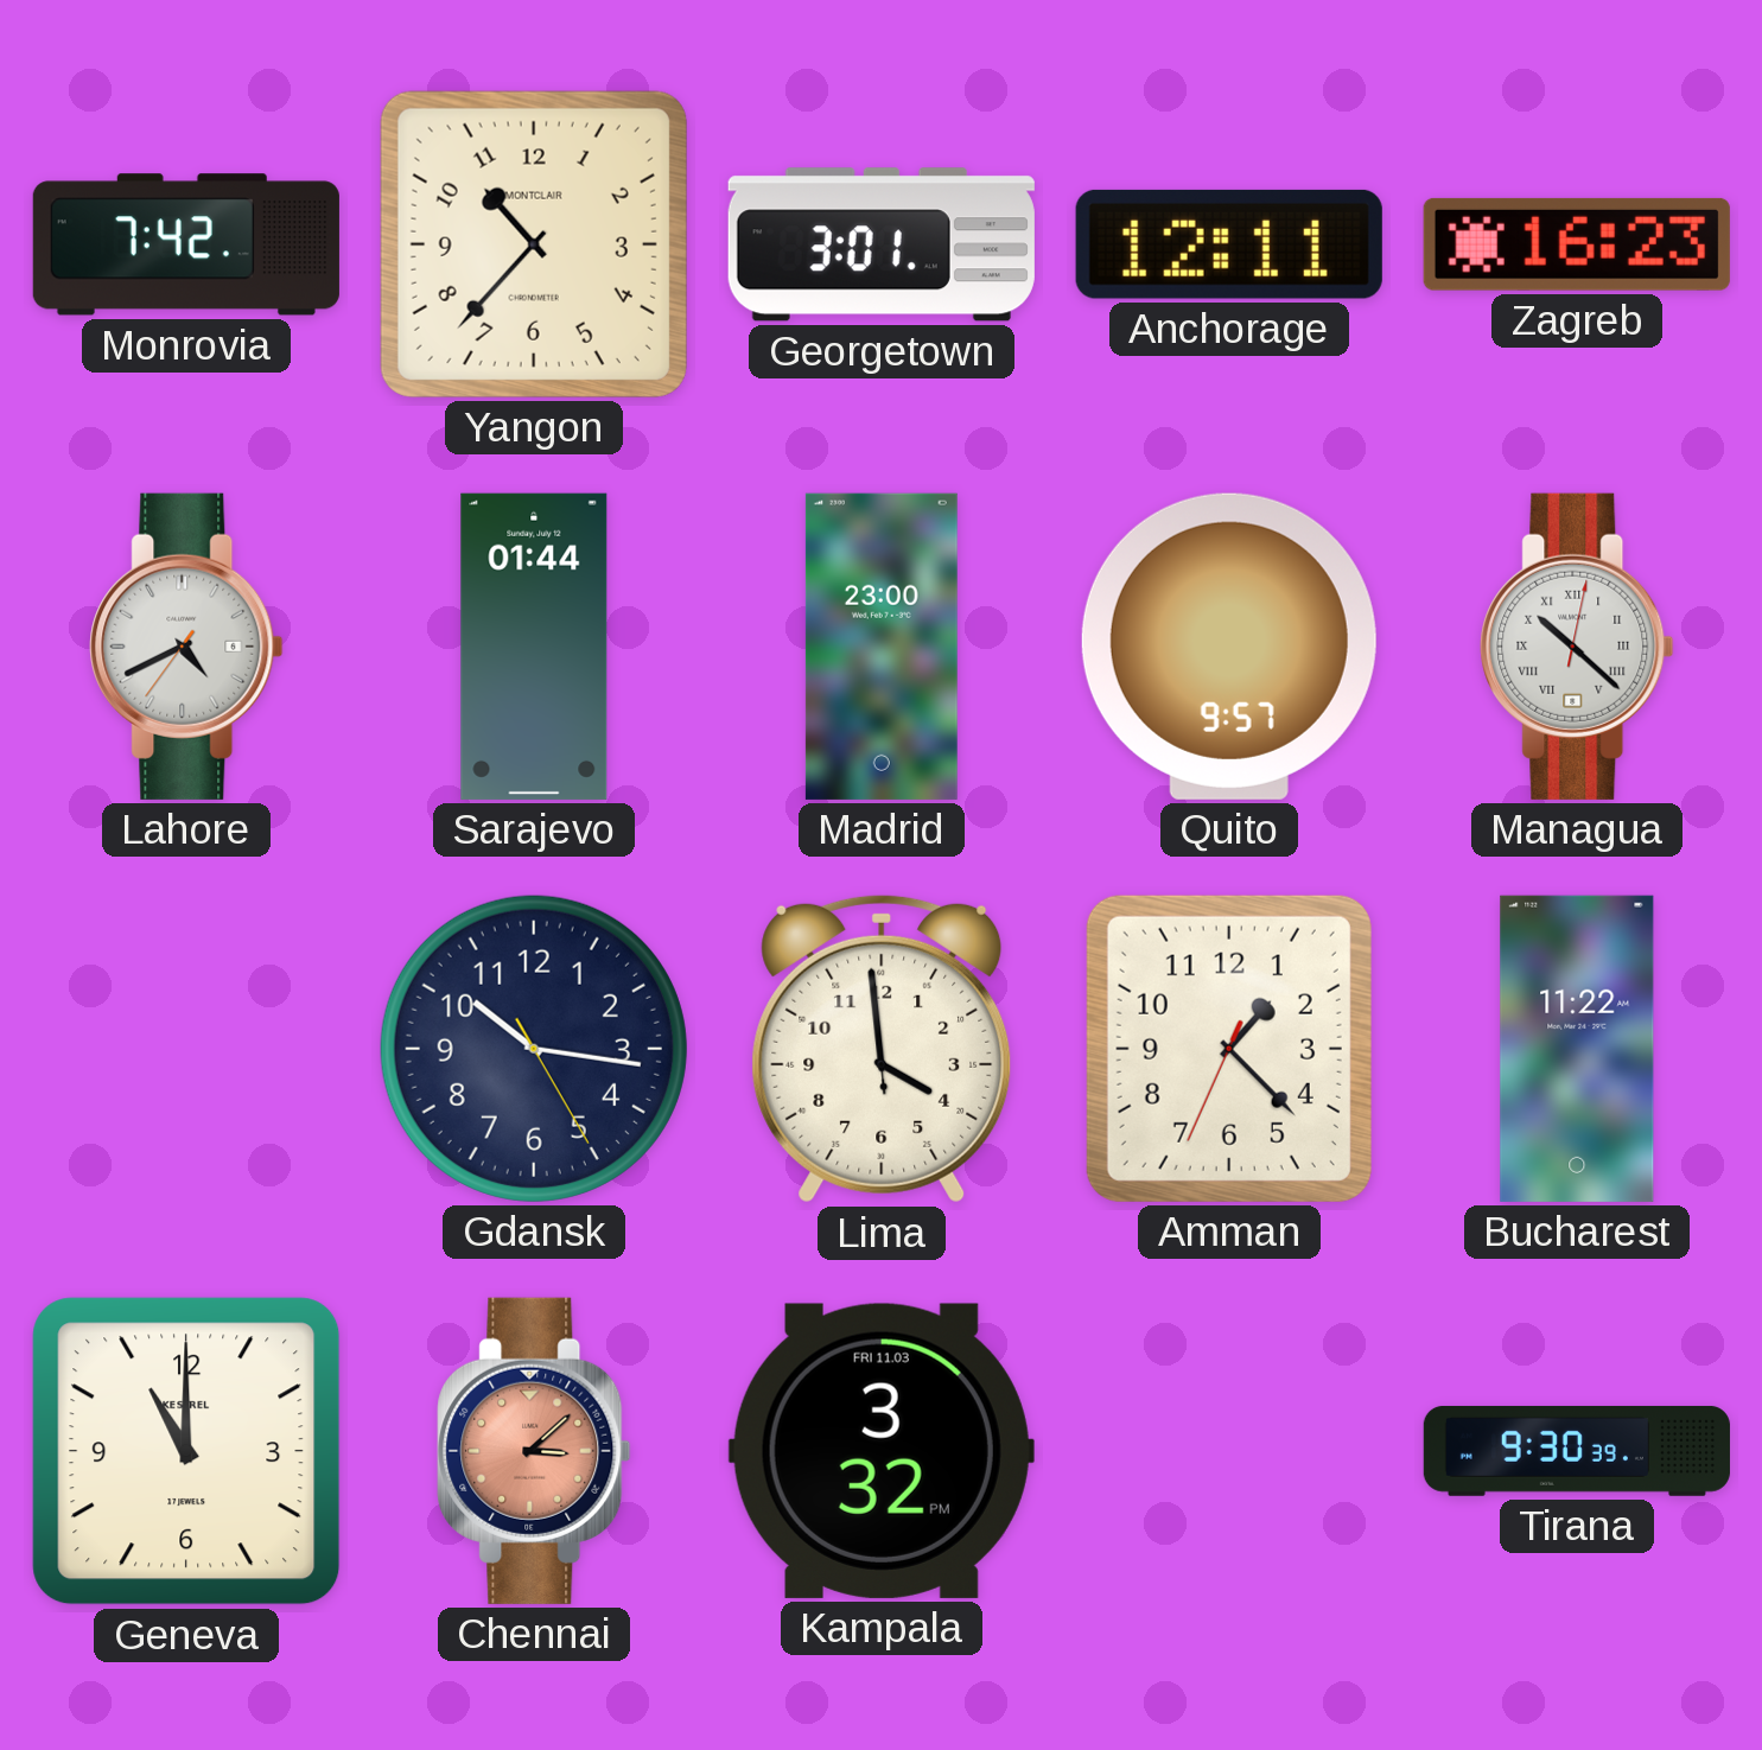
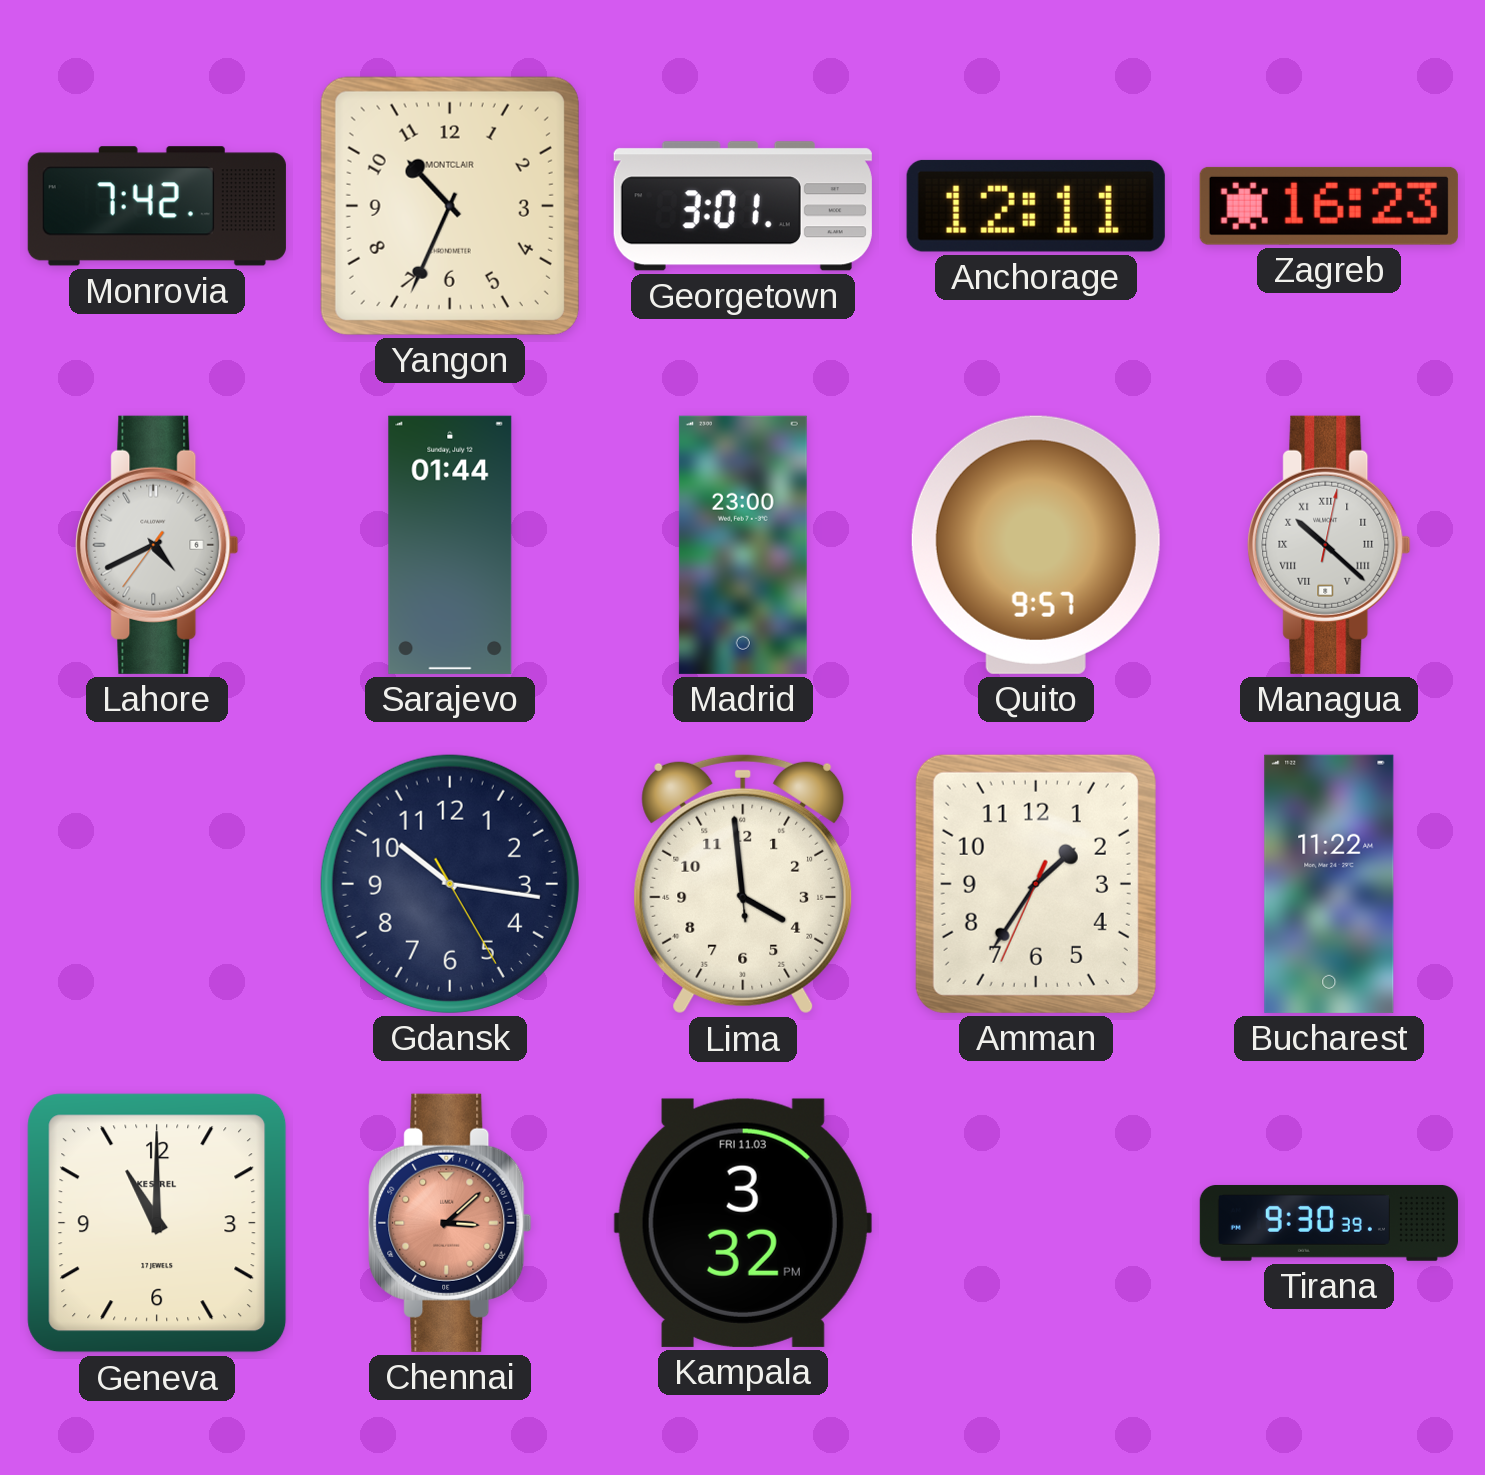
Yangon: 10:37 -> 10:34 (450, 206)
Amman: 1:22 -> 1:35 (1036, 884)
